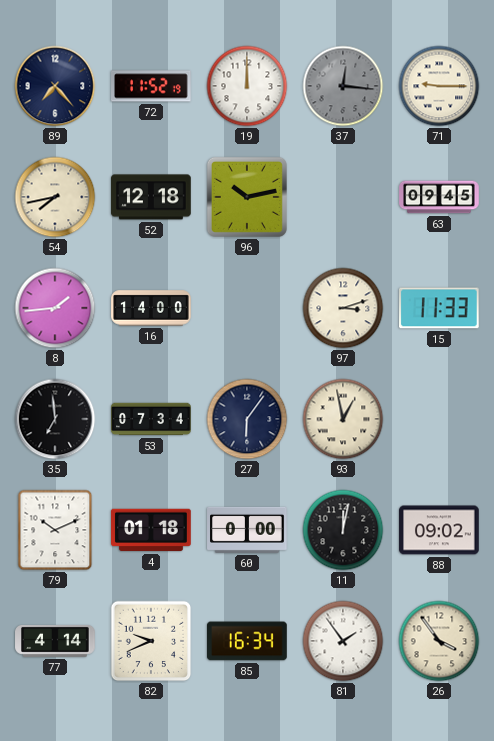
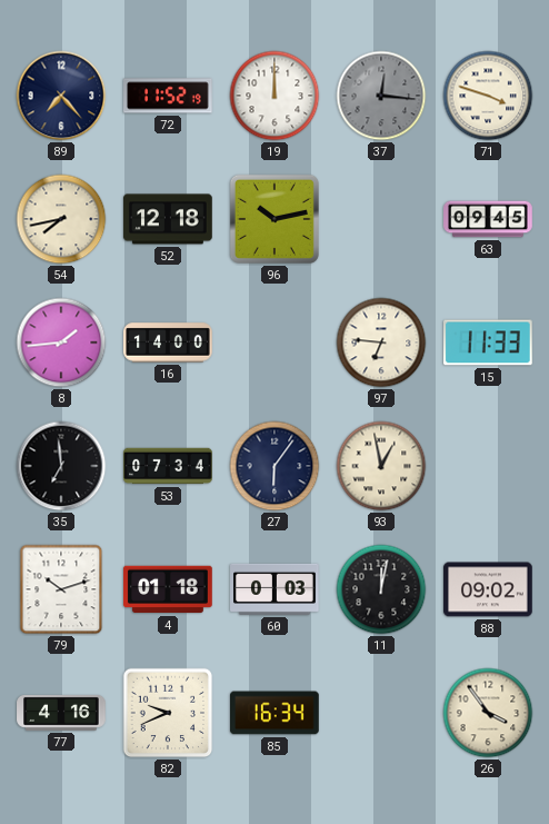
71: 9:15 -> 3:48 (488, 96)
97: 3:12 -> 6:46 (381, 342)
79: 10:11 -> 10:12 (61, 589)
60: 0:00 -> 0:03 (274, 589)
77: 4:14 -> 4:16 (61, 713)
81: 1:54 -> none (343, 641)
